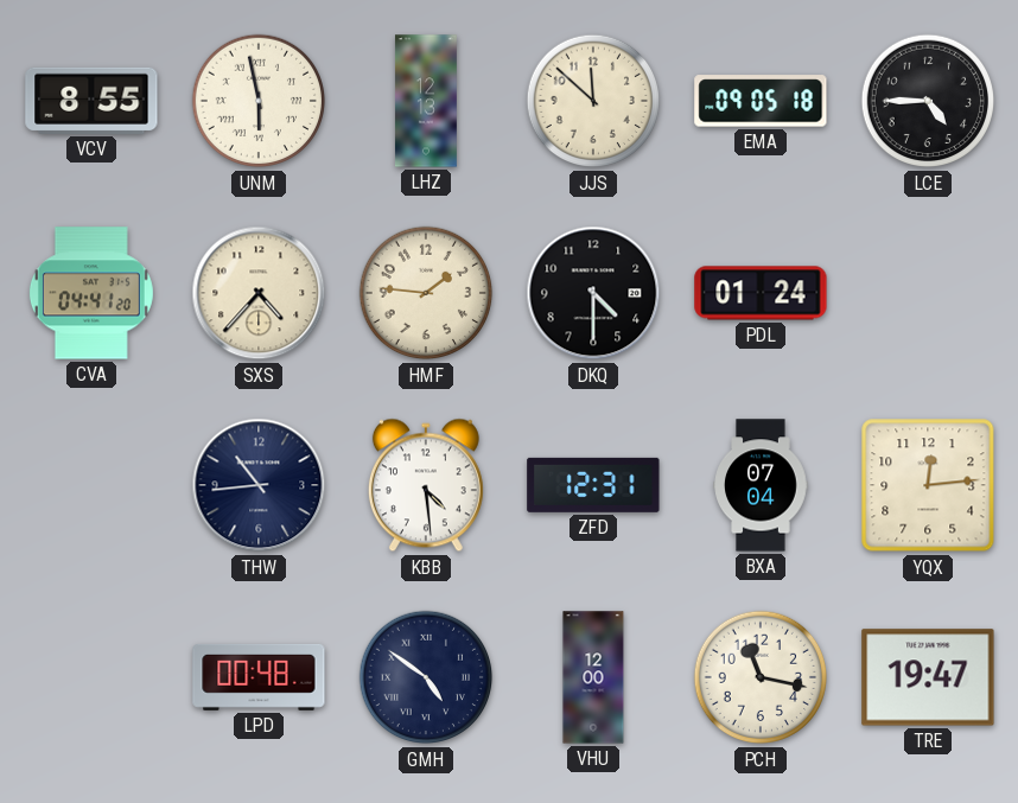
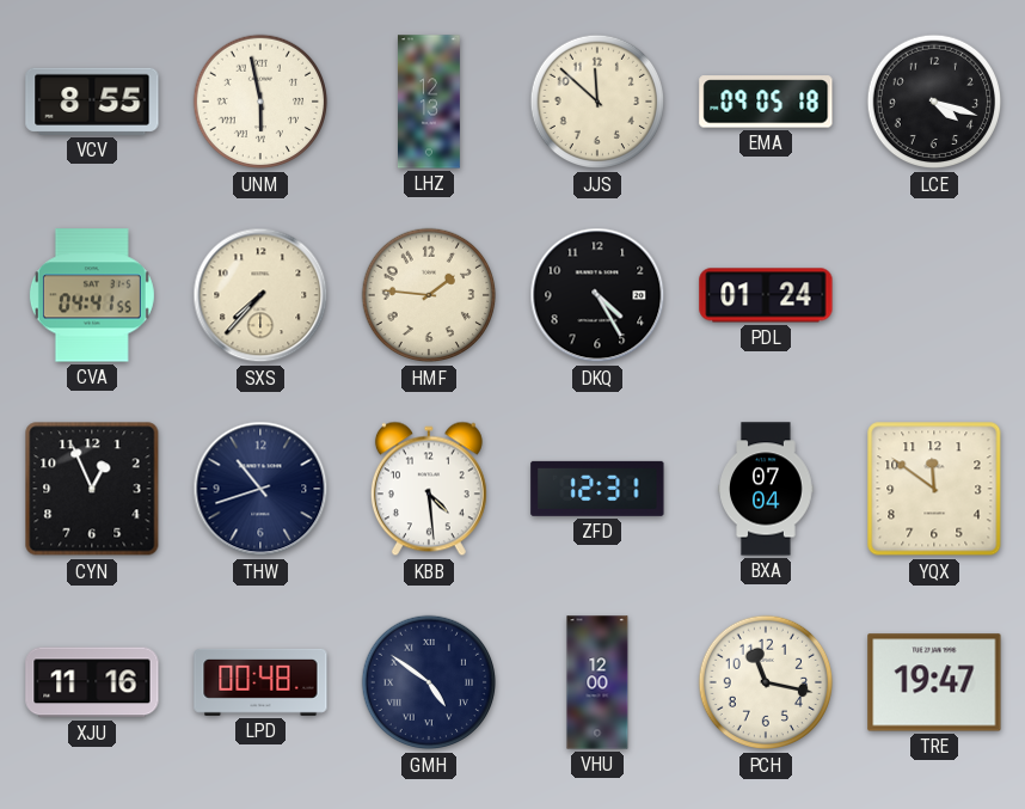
LCE: 4:45 -> 4:18 (934, 102)
CVA: 04:41:20 -> 04:41:55 (92, 295)
SXS: 4:37 -> 7:37 (260, 295)
DKQ: 4:30 -> 4:25 (597, 295)
CYN: none -> 12:56 (92, 489)
THW: 10:44 -> 10:42 (260, 489)
YQX: 12:14 -> 11:51 (934, 489)
XJU: none -> 11:16 (92, 682)
